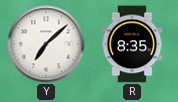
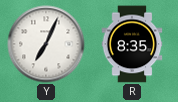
Y: 7:08 -> 7:04 (46, 44)
